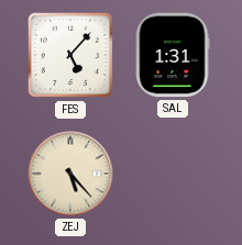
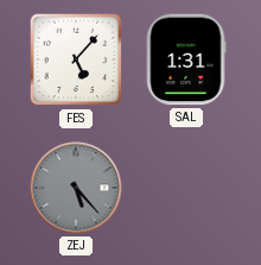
ZEJ dial: cream -> grey (76, 188)
